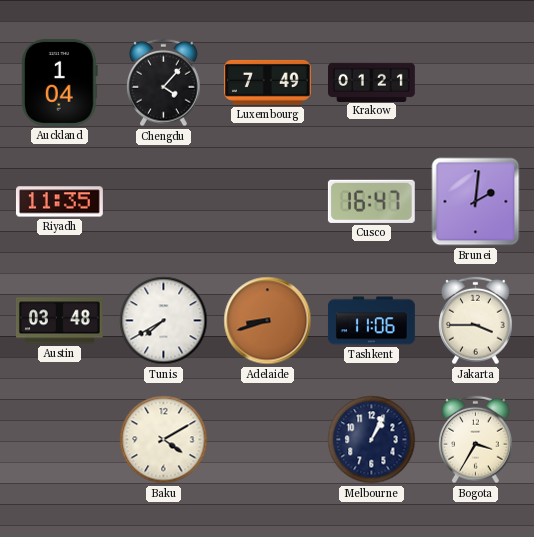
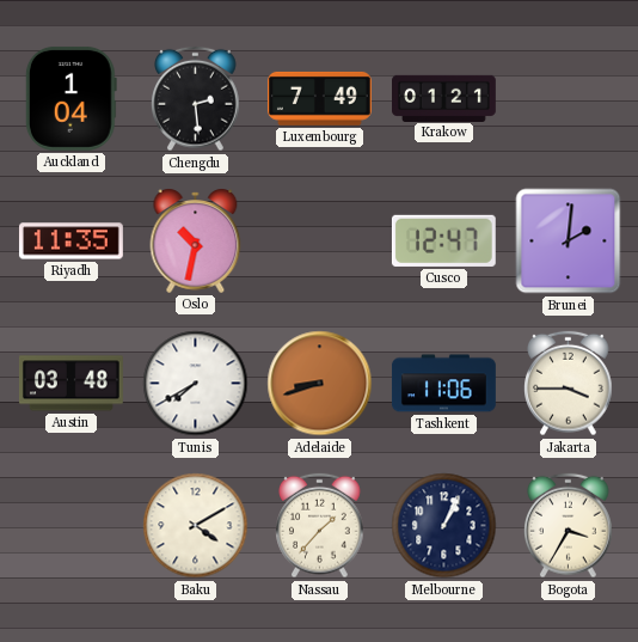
Chengdu: 4:07 -> 2:29 (196, 99)
Oslo: none -> 10:32 (196, 240)
Cusco: 16:47 -> 12:47 (443, 240)
Nassau: none -> 1:37 (320, 526)
